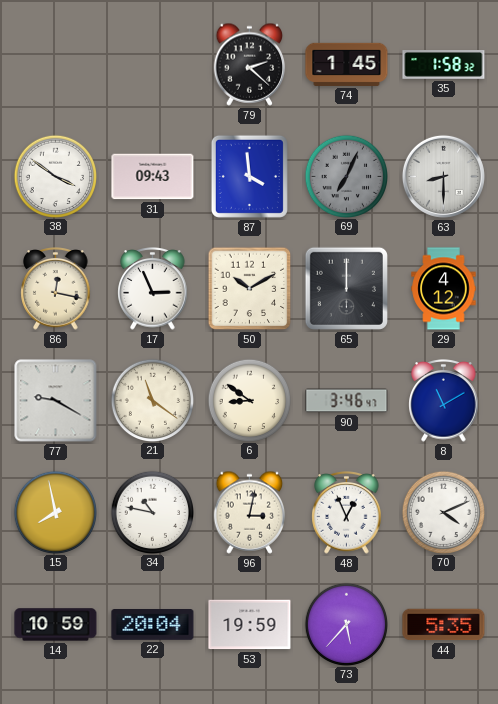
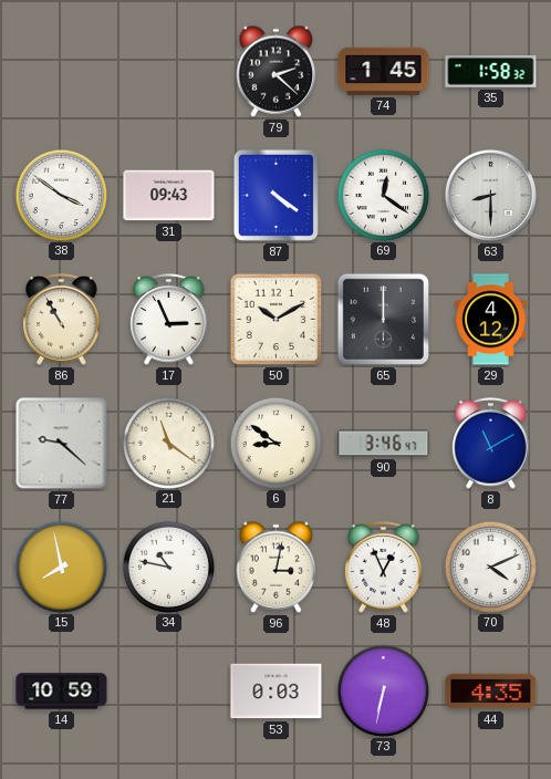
87: 3:59 -> 4:21 (275, 195)
69: 7:04 -> 12:21 (383, 195)
69 dial: grey -> white (383, 195)
86: 12:17 -> 10:55 (62, 320)
77: 9:20 -> 9:22 (62, 444)
22: 20:04 -> none (153, 625)
53: 19:59 -> 0:03 (277, 692)
73: 5:37 -> 6:32 (383, 690)
44: 5:35 -> 4:35 (491, 692)
